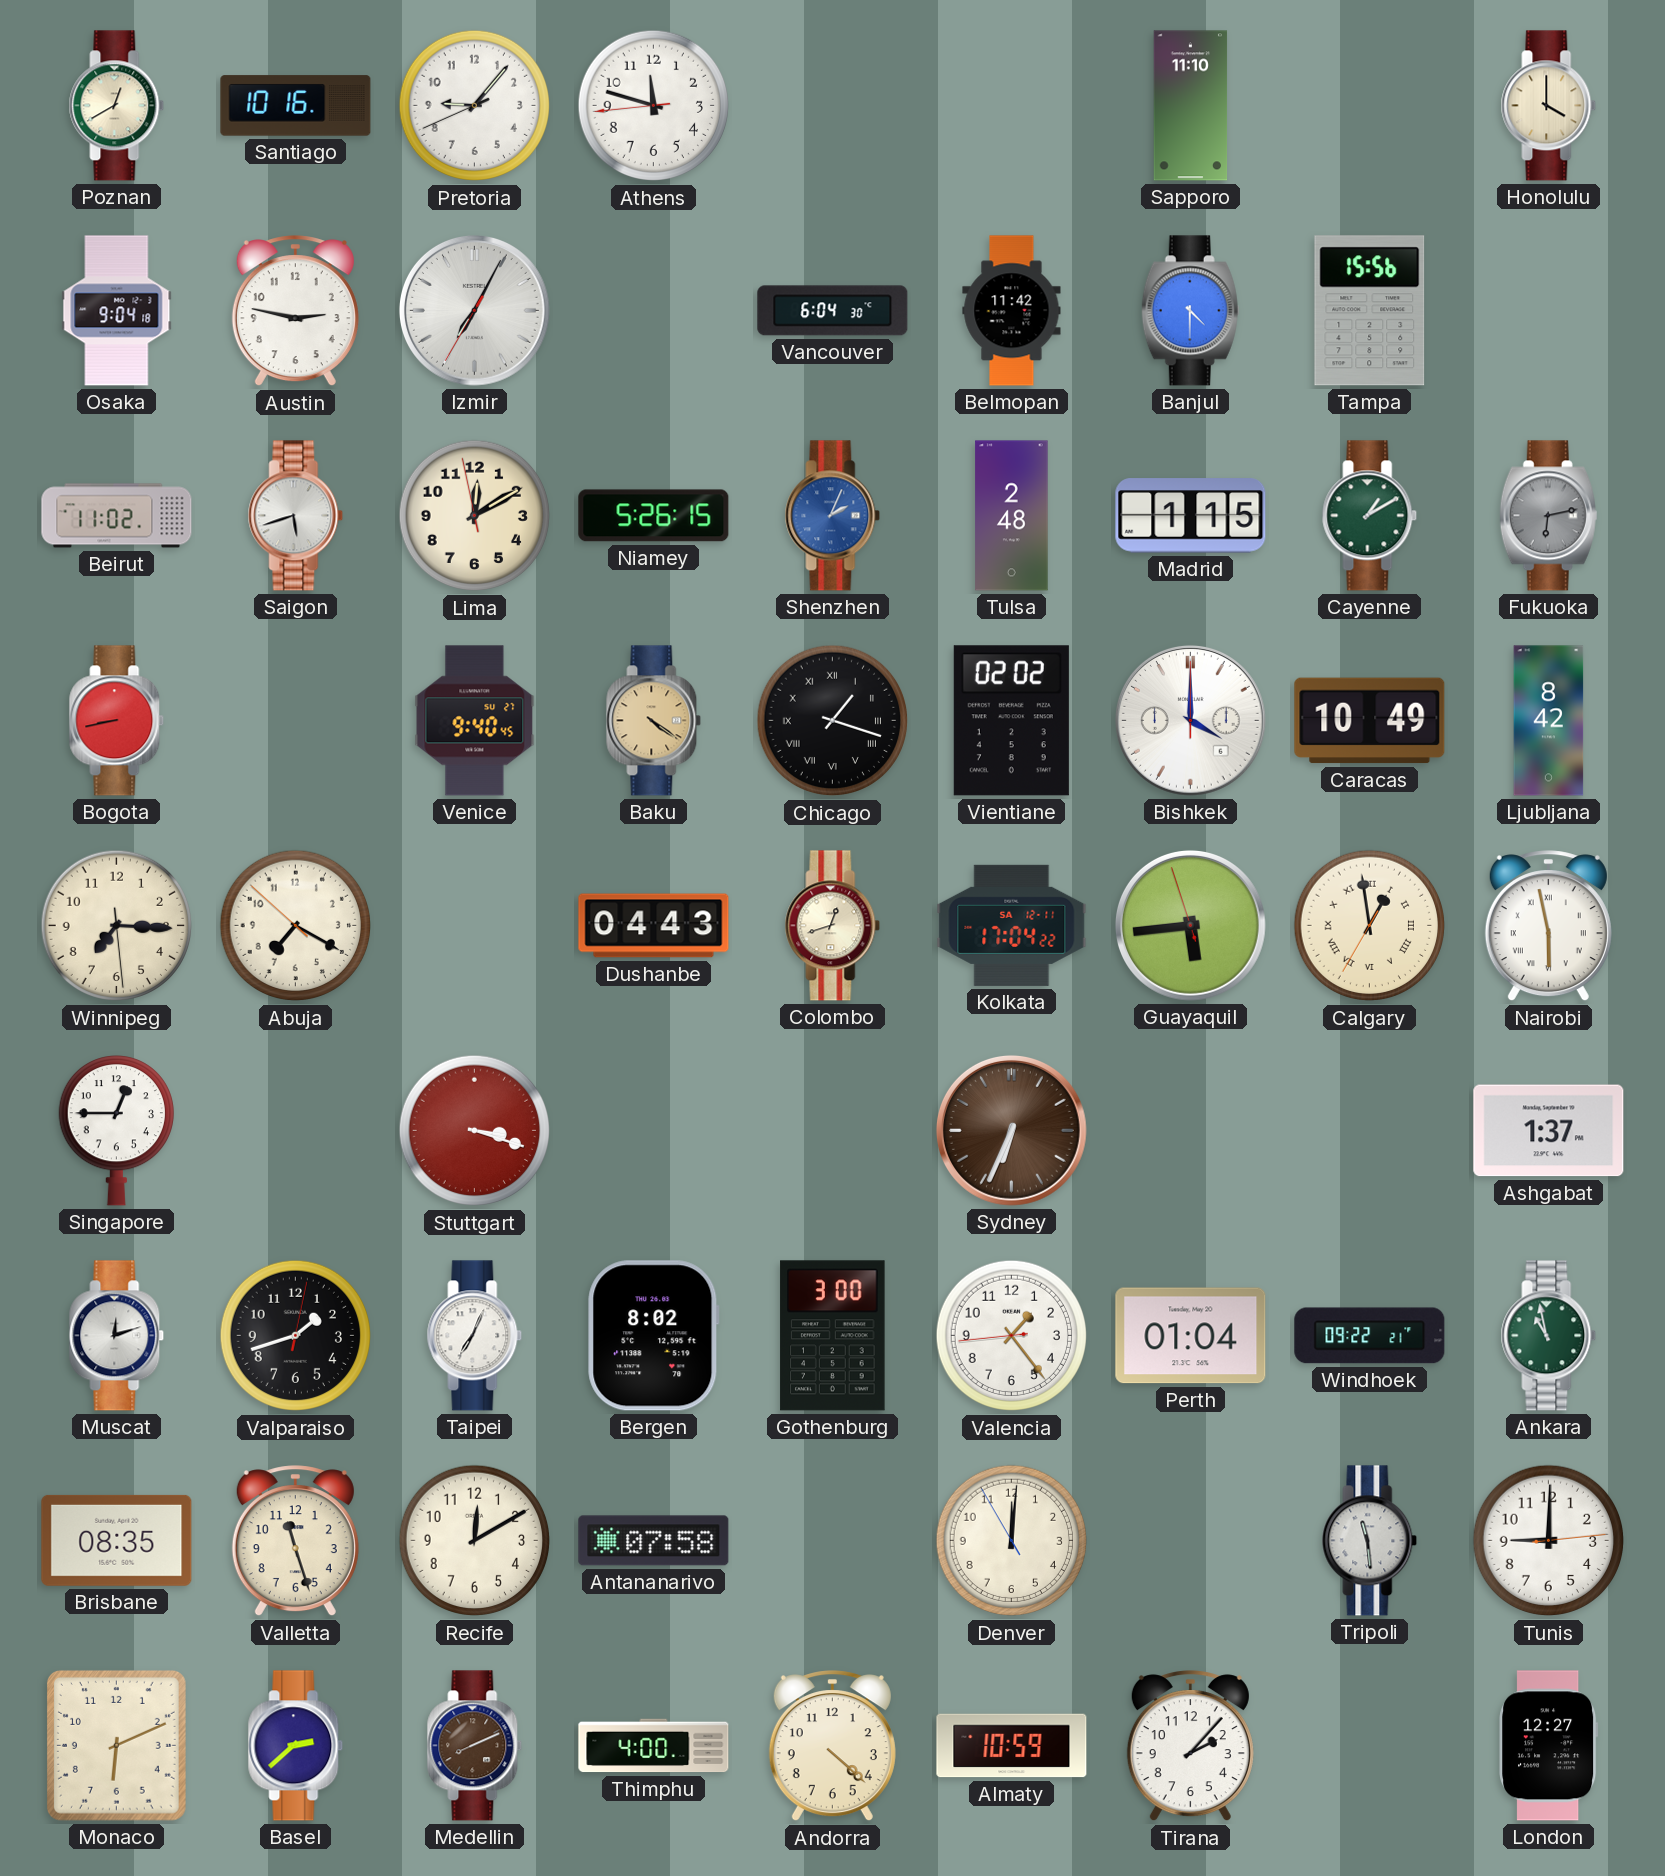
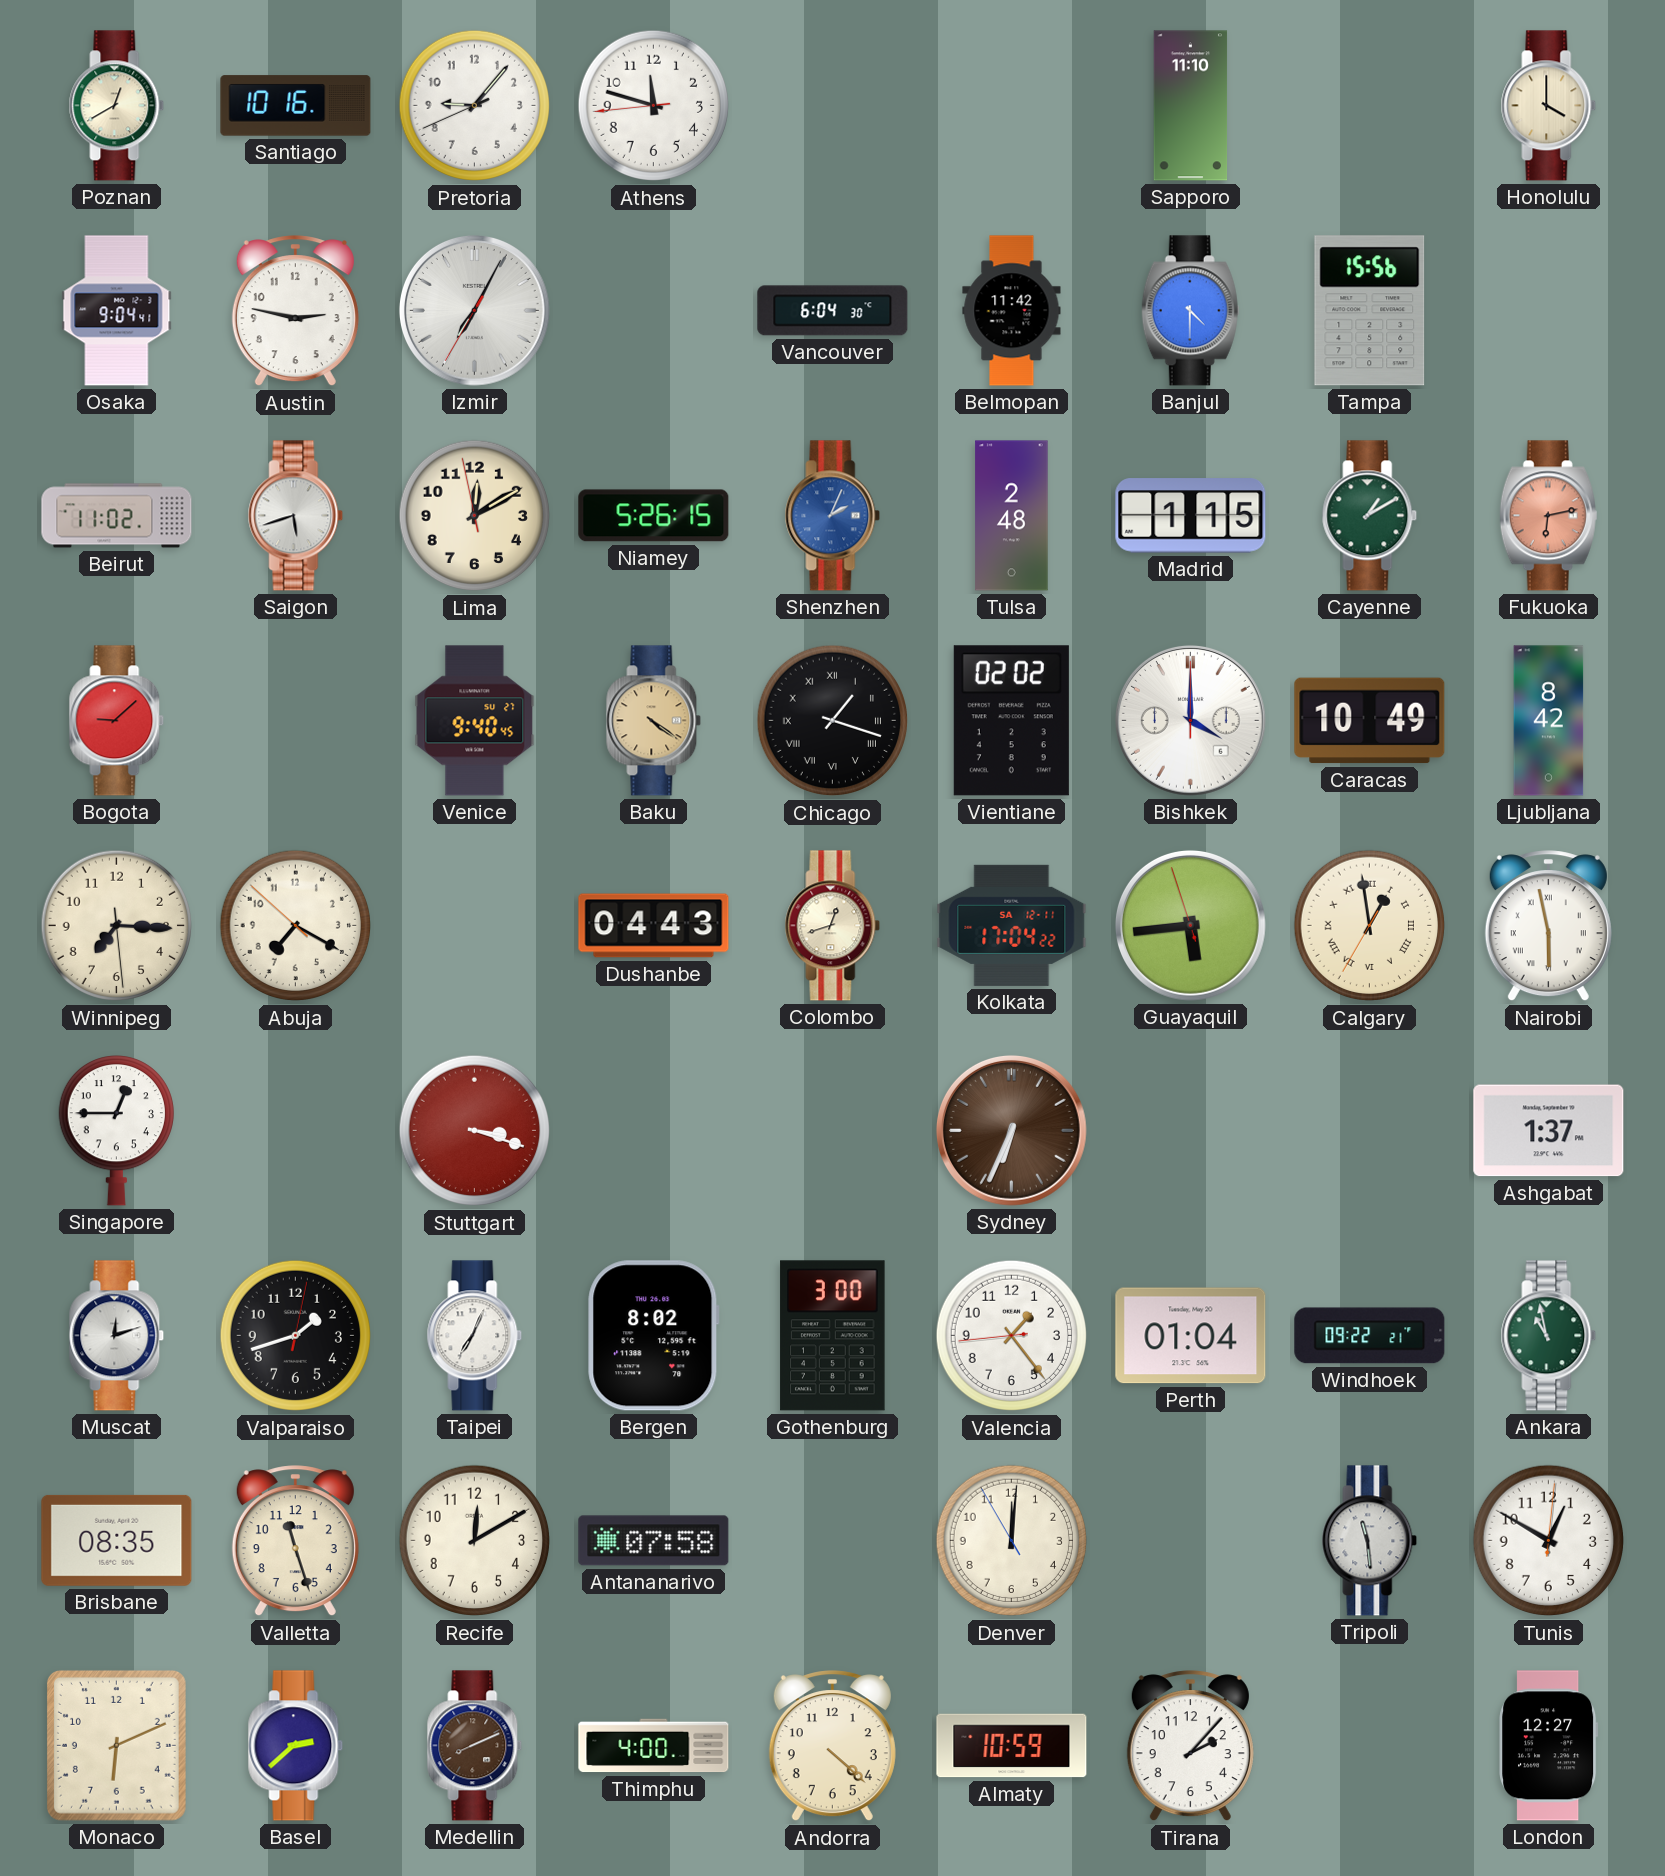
Osaka: 9:04:18 -> 9:04:41 (117, 311)
Fukuoka dial: grey -> salmon (1548, 516)
Bogota: 8:43 -> 9:08 (117, 721)
Tunis: 9:00 -> 12:50 (1549, 1541)
